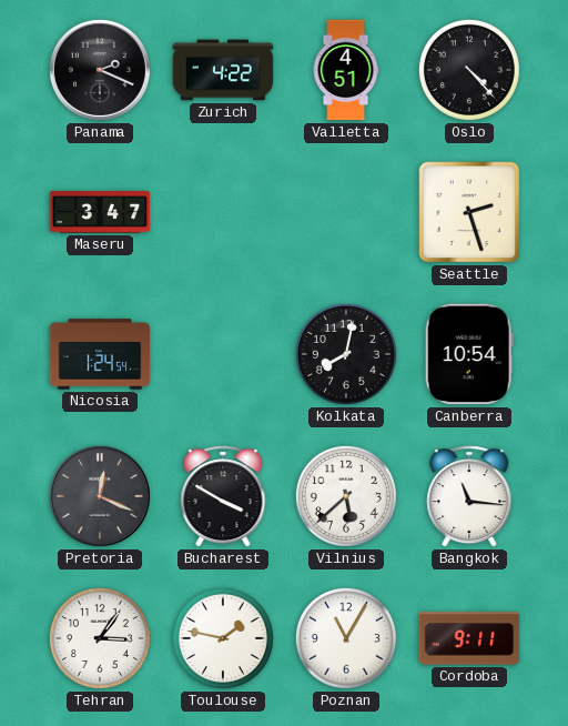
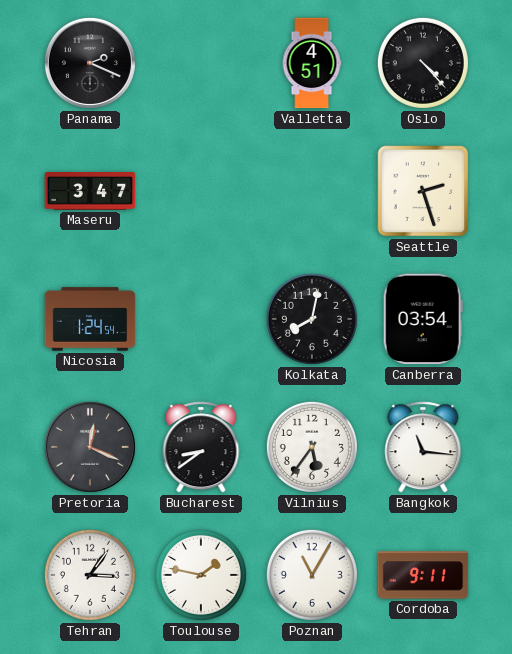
Zurich: 4:22 -> none (223, 70)
Canberra: 10:54 -> 03:54 (423, 319)
Bucharest: 3:50 -> 8:39 (201, 447)
Vilnius: 5:38 -> 5:36 (312, 447)
